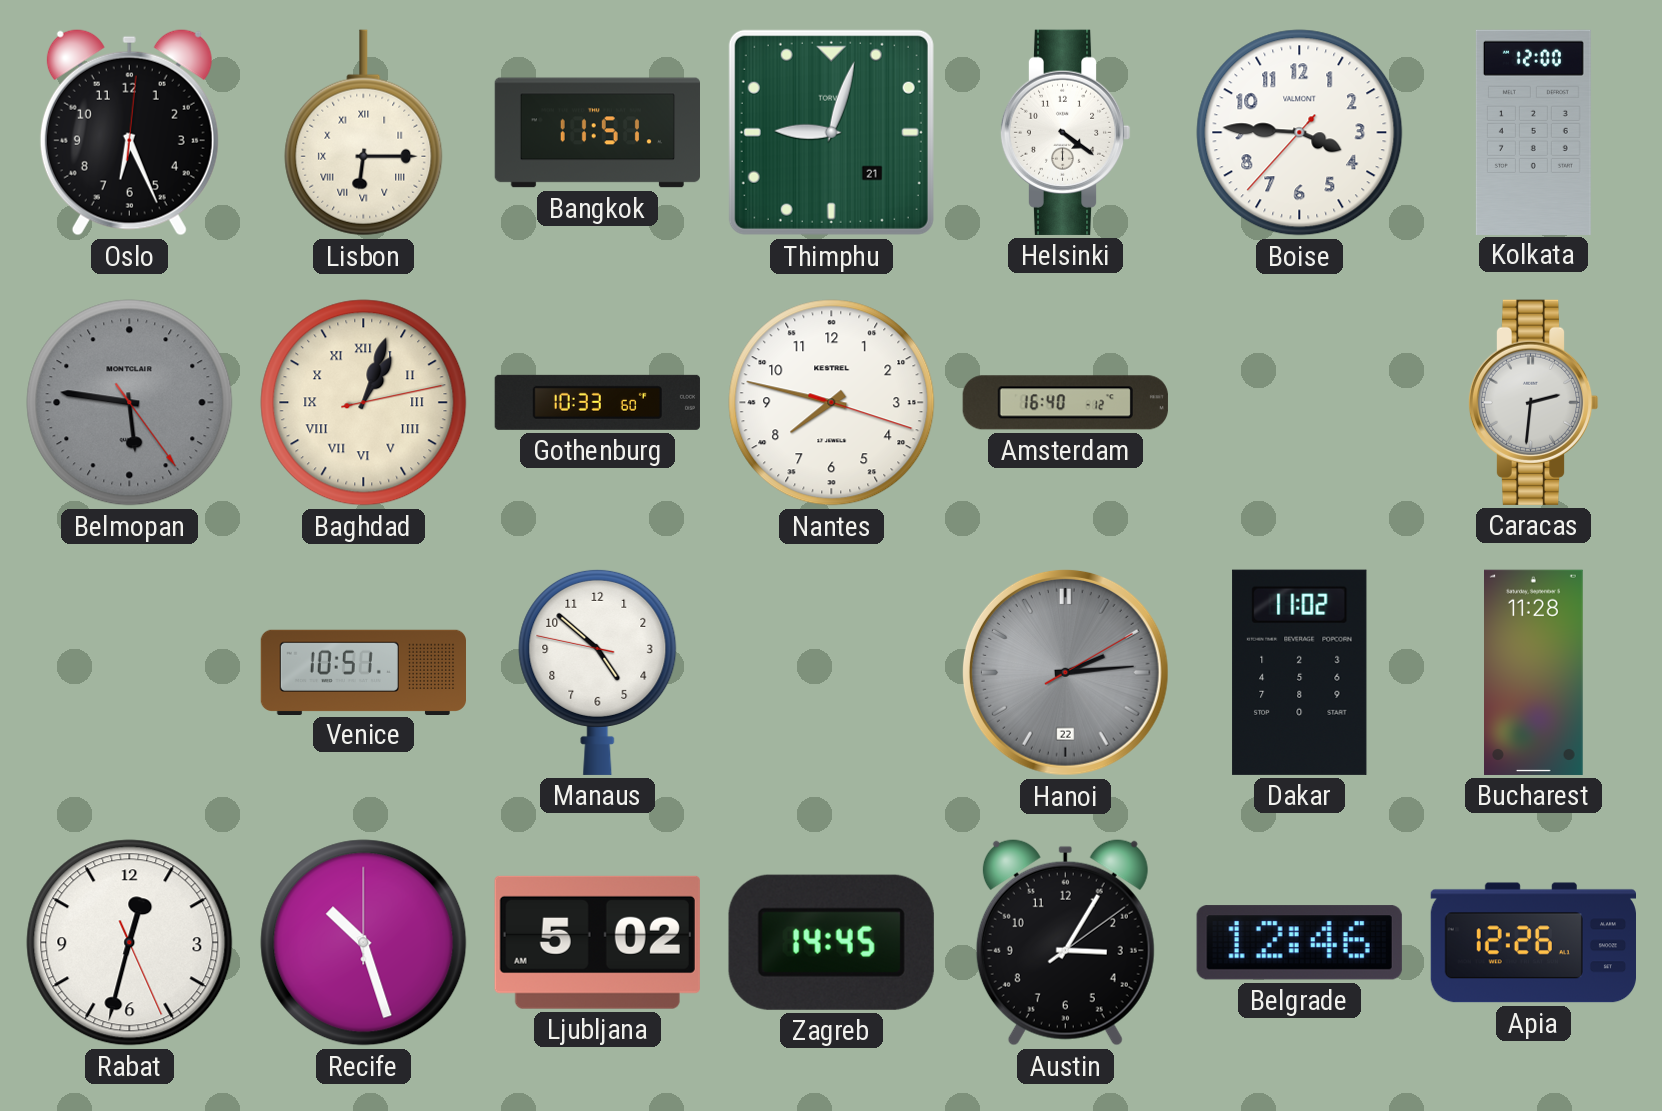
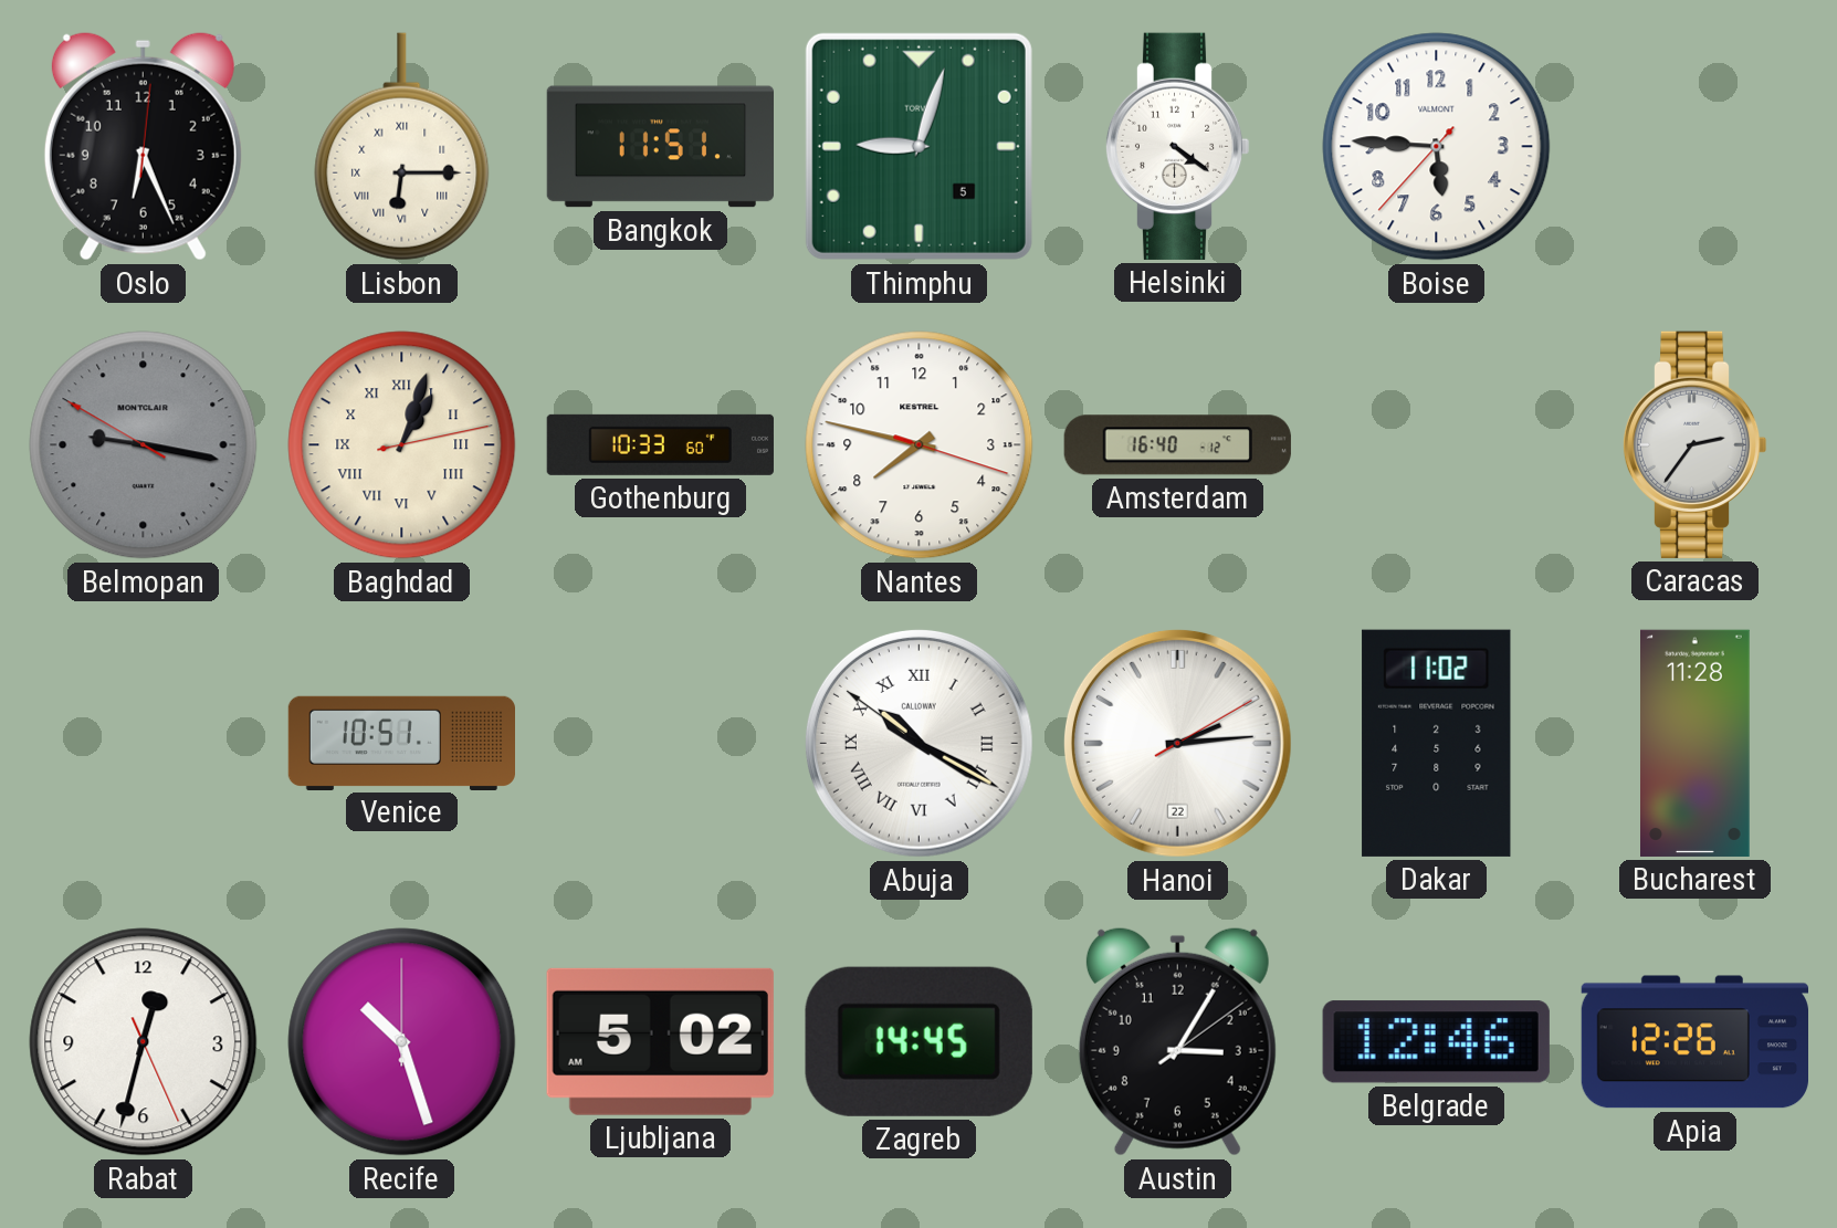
Thimphu date: 21 -> 5 (919, 146)
Boise: 3:45 -> 5:45 (1437, 147)
Kolkata: 12:00 -> none (1533, 132)
Belmopan: 5:46 -> 9:16 (144, 445)
Caracas: 2:31 -> 2:36 (1694, 444)
Manaus: 4:51 -> none (598, 672)
Abuja: none -> 10:19 (919, 743)
Hanoi dial: grey -> white (1177, 743)
